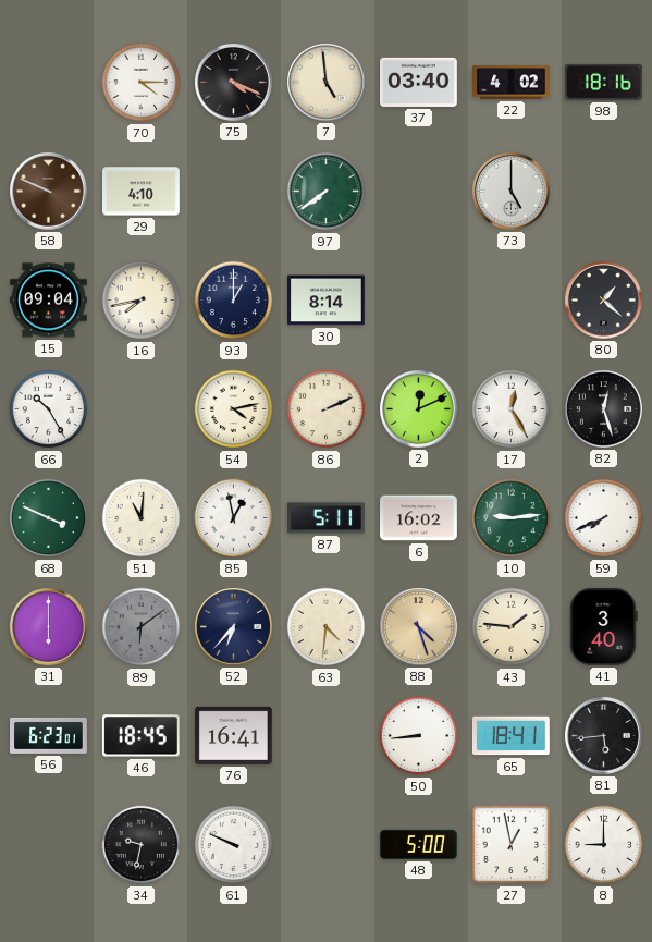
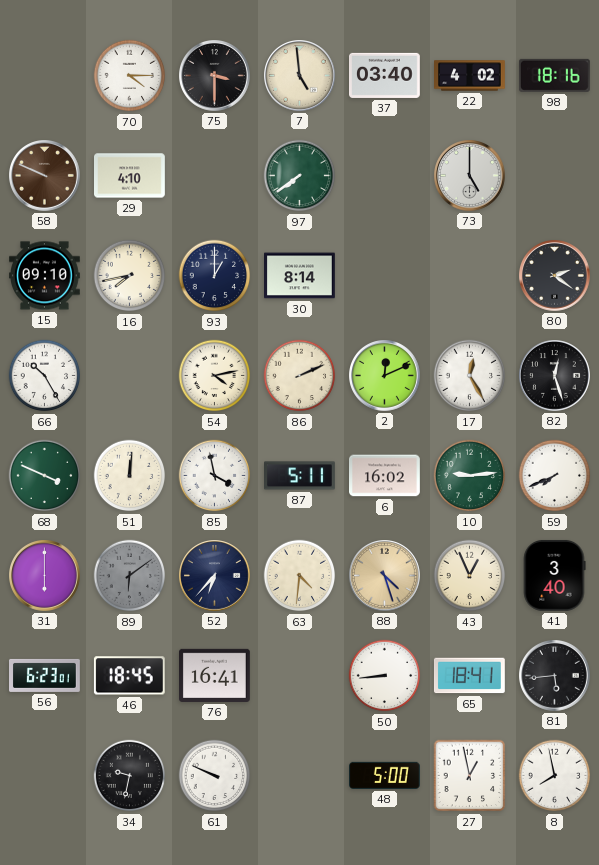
75: 4:19 -> 3:30 (215, 76)
15: 09:04 -> 09:10 (45, 276)
80: 1:22 -> 2:21 (555, 276)
51: 11:01 -> 12:01 (130, 476)
85: 12:58 -> 3:58 (215, 476)
43: 1:46 -> 12:56 (470, 576)
8: 9:00 -> 7:58 (555, 776)
